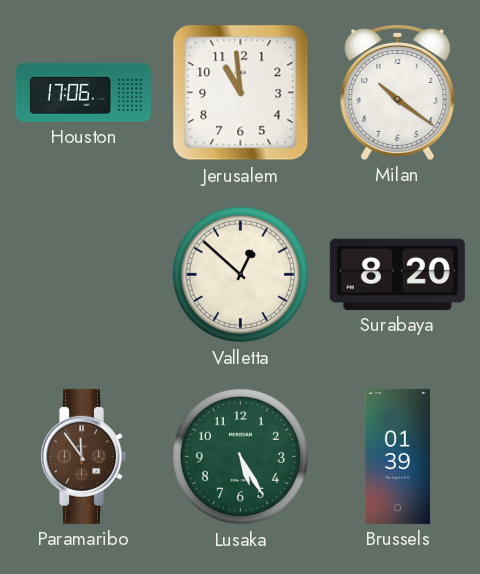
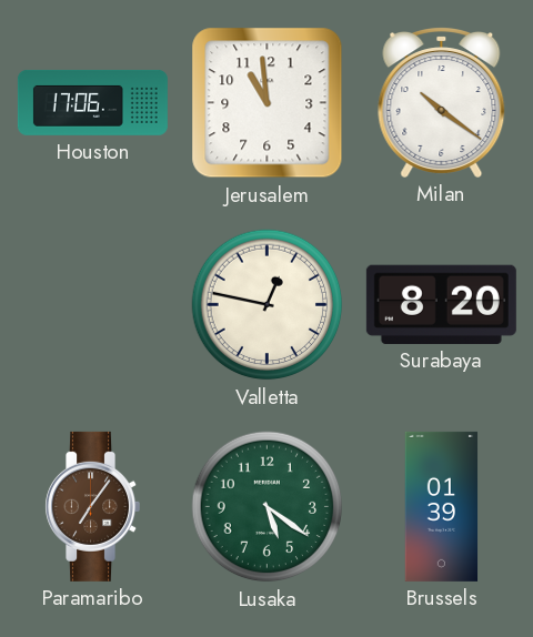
Valletta: 12:52 -> 12:47 (268, 305)
Paramaribo: 11:54 -> 7:06 (92, 506)
Lusaka: 5:25 -> 5:21 (268, 507)
